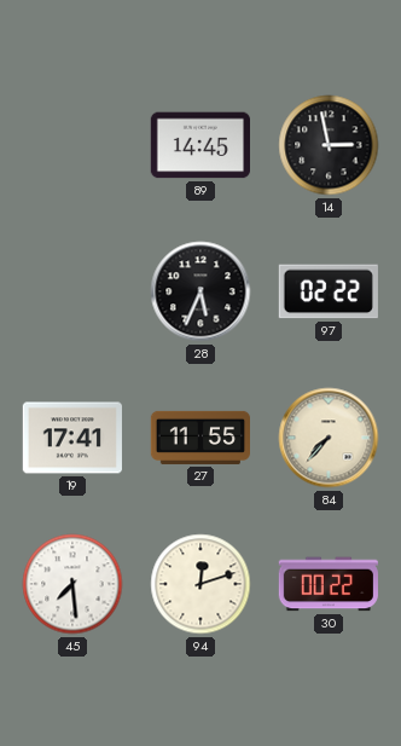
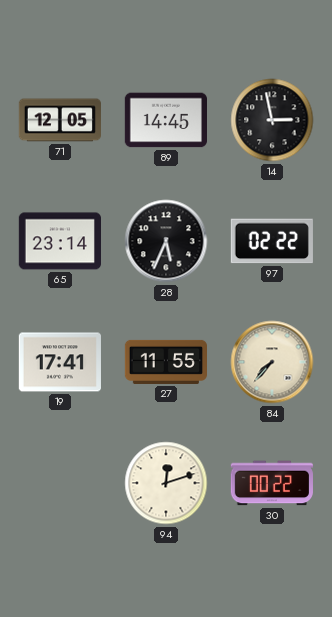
71: none -> 12:05 (59, 120)
65: none -> 23:14 (59, 241)
45: 7:29 -> none (72, 584)
